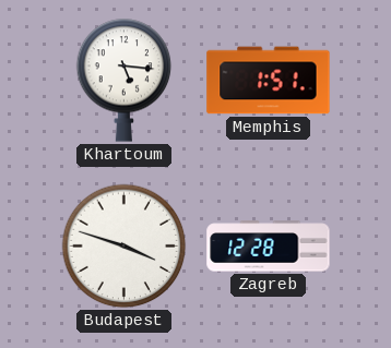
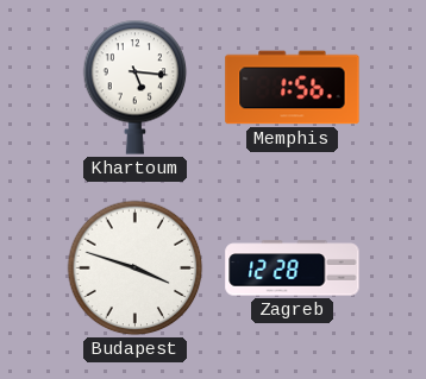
Memphis: 1:51 -> 1:56 (293, 88)
